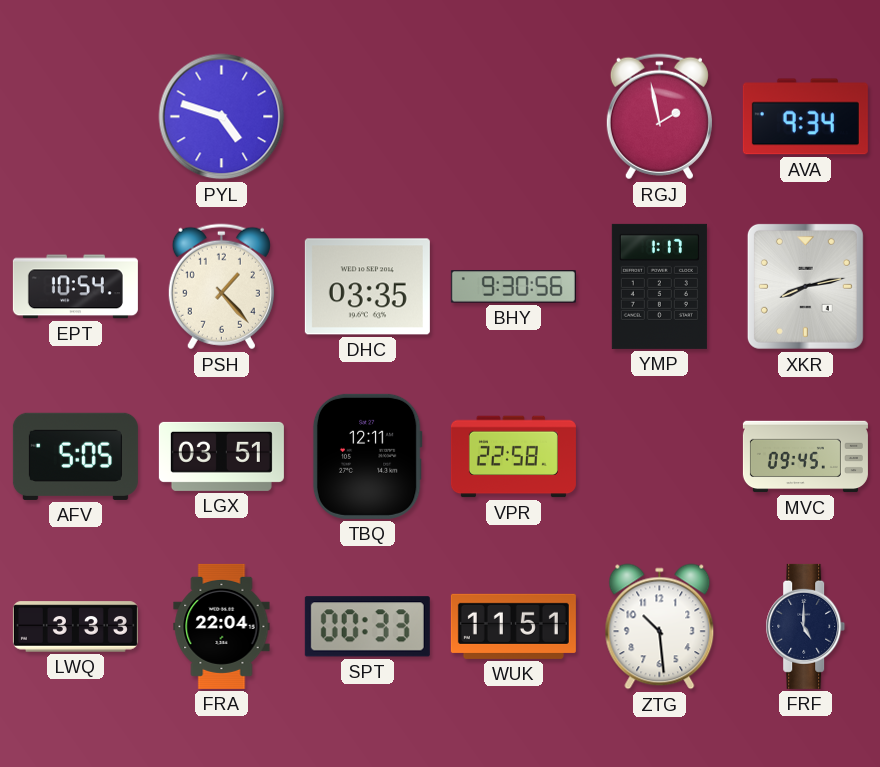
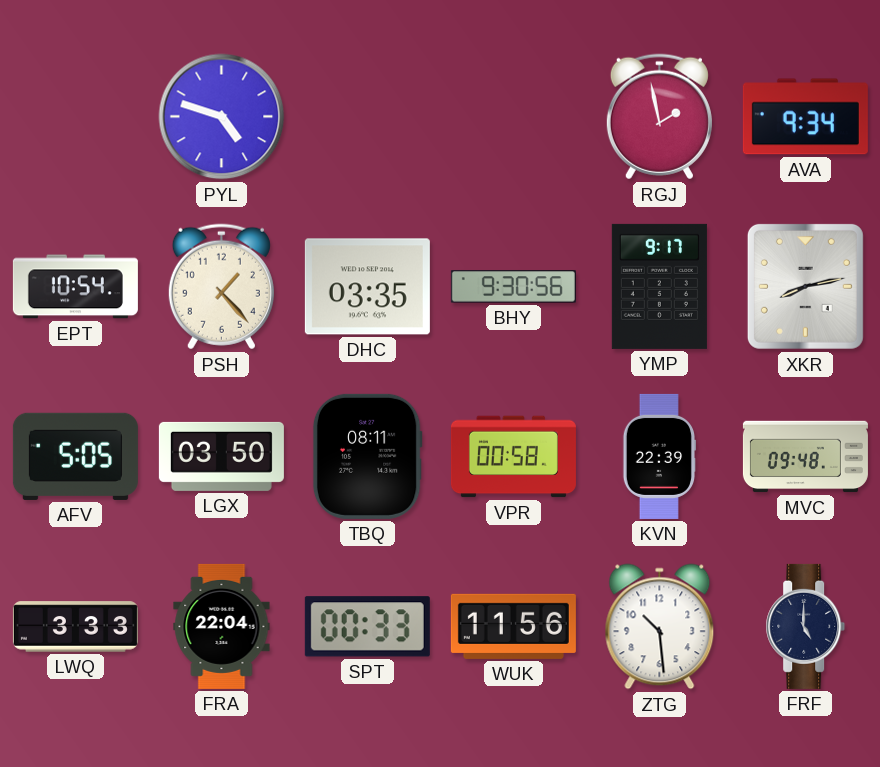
YMP: 1:17 -> 9:17 (659, 286)
LGX: 03:51 -> 03:50 (221, 456)
TBQ: 12:11 -> 08:11 (367, 456)
VPR: 22:58 -> 00:58 (513, 457)
KVN: none -> 22:39 (658, 456)
MVC: 09:45 -> 09:48 (805, 457)
WUK: 11:51 -> 11:56 (513, 626)
